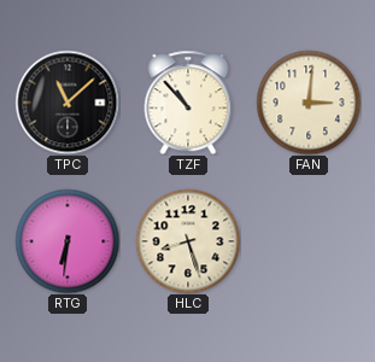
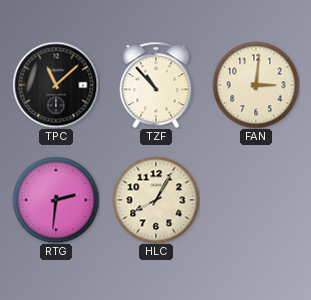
RTG: 6:31 -> 2:31 (56, 200)
HLC: 8:27 -> 8:05 (156, 200)
